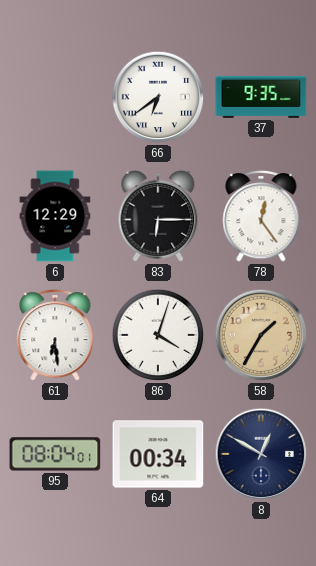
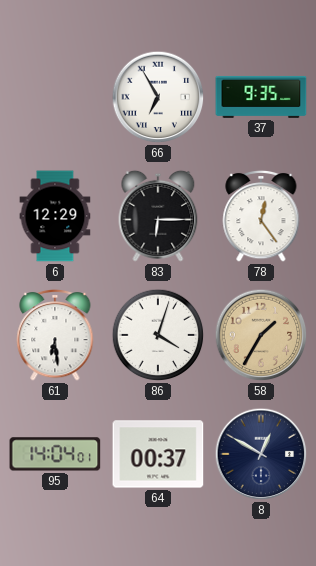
66: 6:39 -> 6:55 (158, 97)
95: 08:04 -> 14:04 (55, 454)
64: 00:34 -> 00:37 (158, 454)
